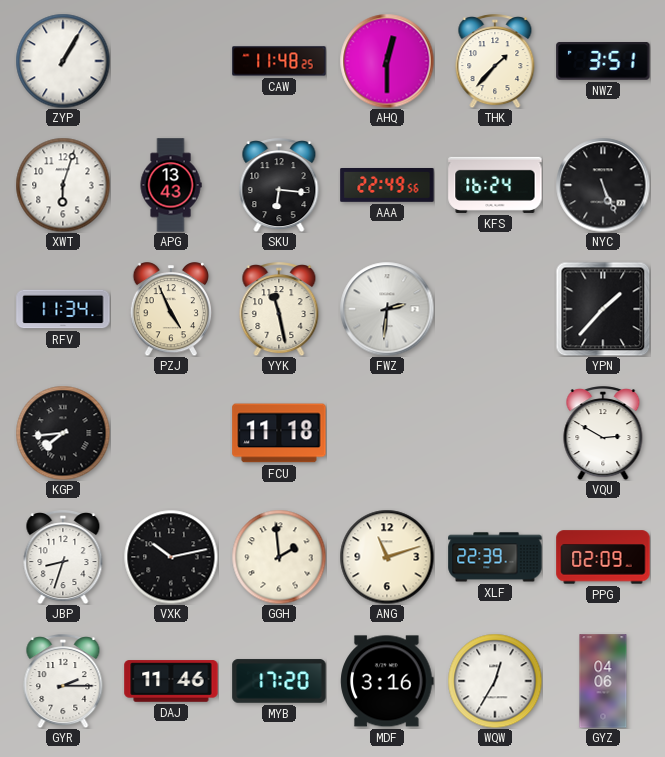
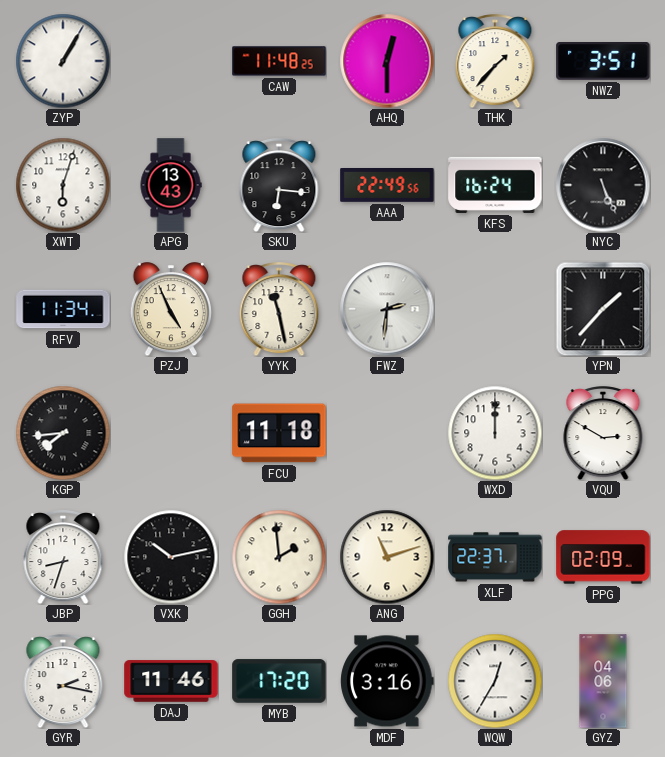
WXD: none -> 12:00 (495, 433)
XLF: 22:39 -> 22:37 (495, 557)
GYR: 2:15 -> 2:17 (63, 681)
